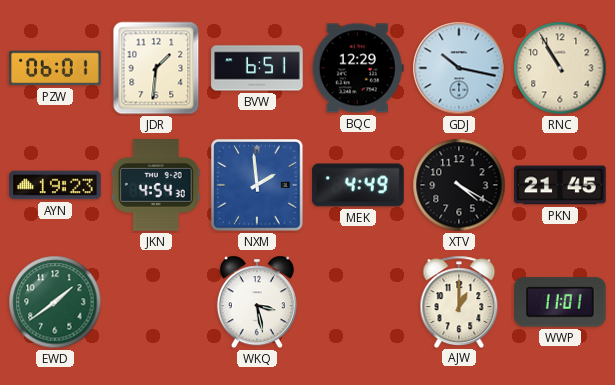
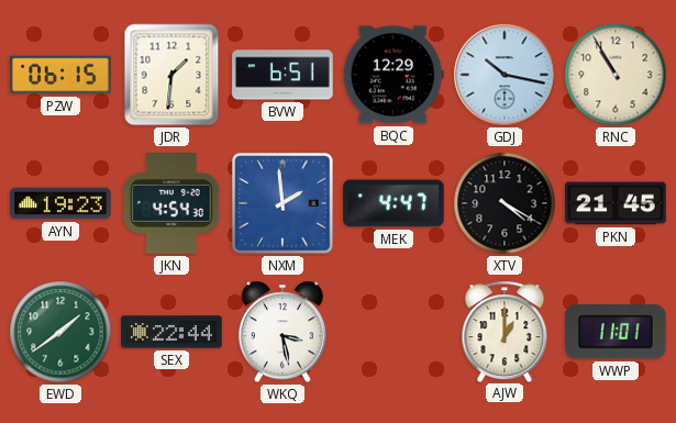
PZW: 06:01 -> 06:15 (60, 75)
MEK: 4:49 -> 4:47 (394, 203)
SEX: none -> 22:44 (171, 332)
